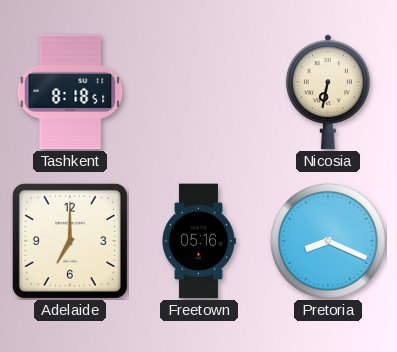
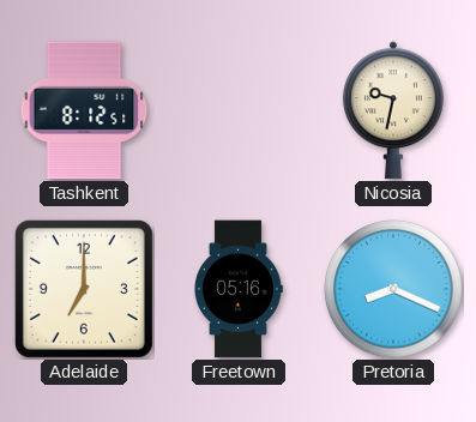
Tashkent: 8:18 -> 8:12 (84, 110)
Nicosia: 6:32 -> 9:32 (393, 110)
